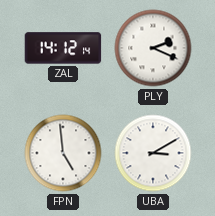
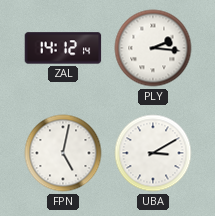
PLY: 2:19 -> 2:16 (153, 48)
FPN: 4:59 -> 5:02 (63, 153)
